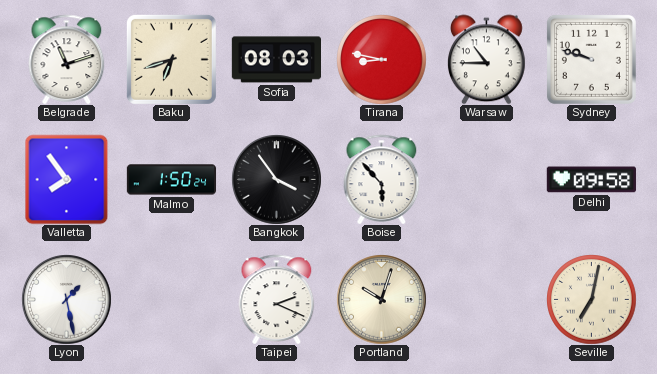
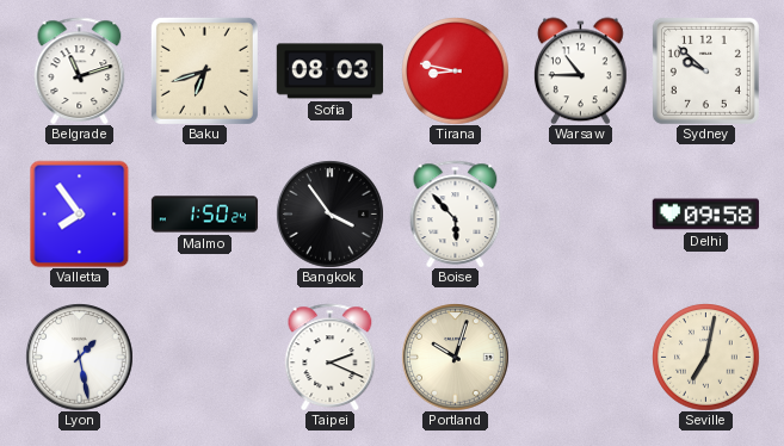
Sydney: 9:48 -> 9:52 (705, 70)
